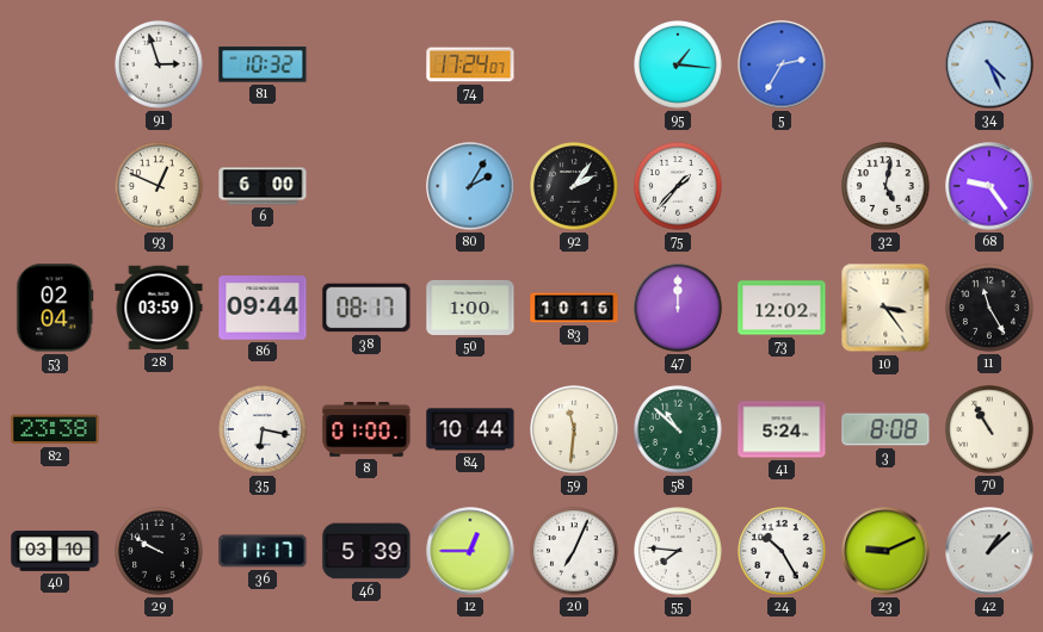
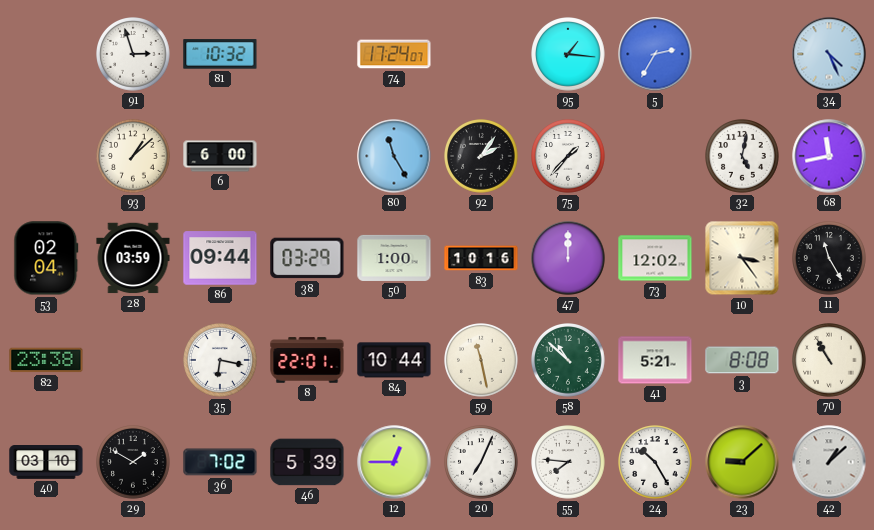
93: 12:49 -> 1:08 (134, 157)
80: 2:05 -> 11:25 (394, 156)
68: 9:24 -> 11:43 (829, 156)
38: 08:17 -> 03:29 (307, 258)
8: 01:00 -> 22:01 (307, 360)
59: 11:31 -> 11:28 (482, 361)
41: 5:24 -> 5:21 (655, 360)
29: 9:50 -> 1:50 (134, 463)
36: 11:17 -> 7:02 (220, 462)
23: 9:11 -> 9:08 (742, 462)
